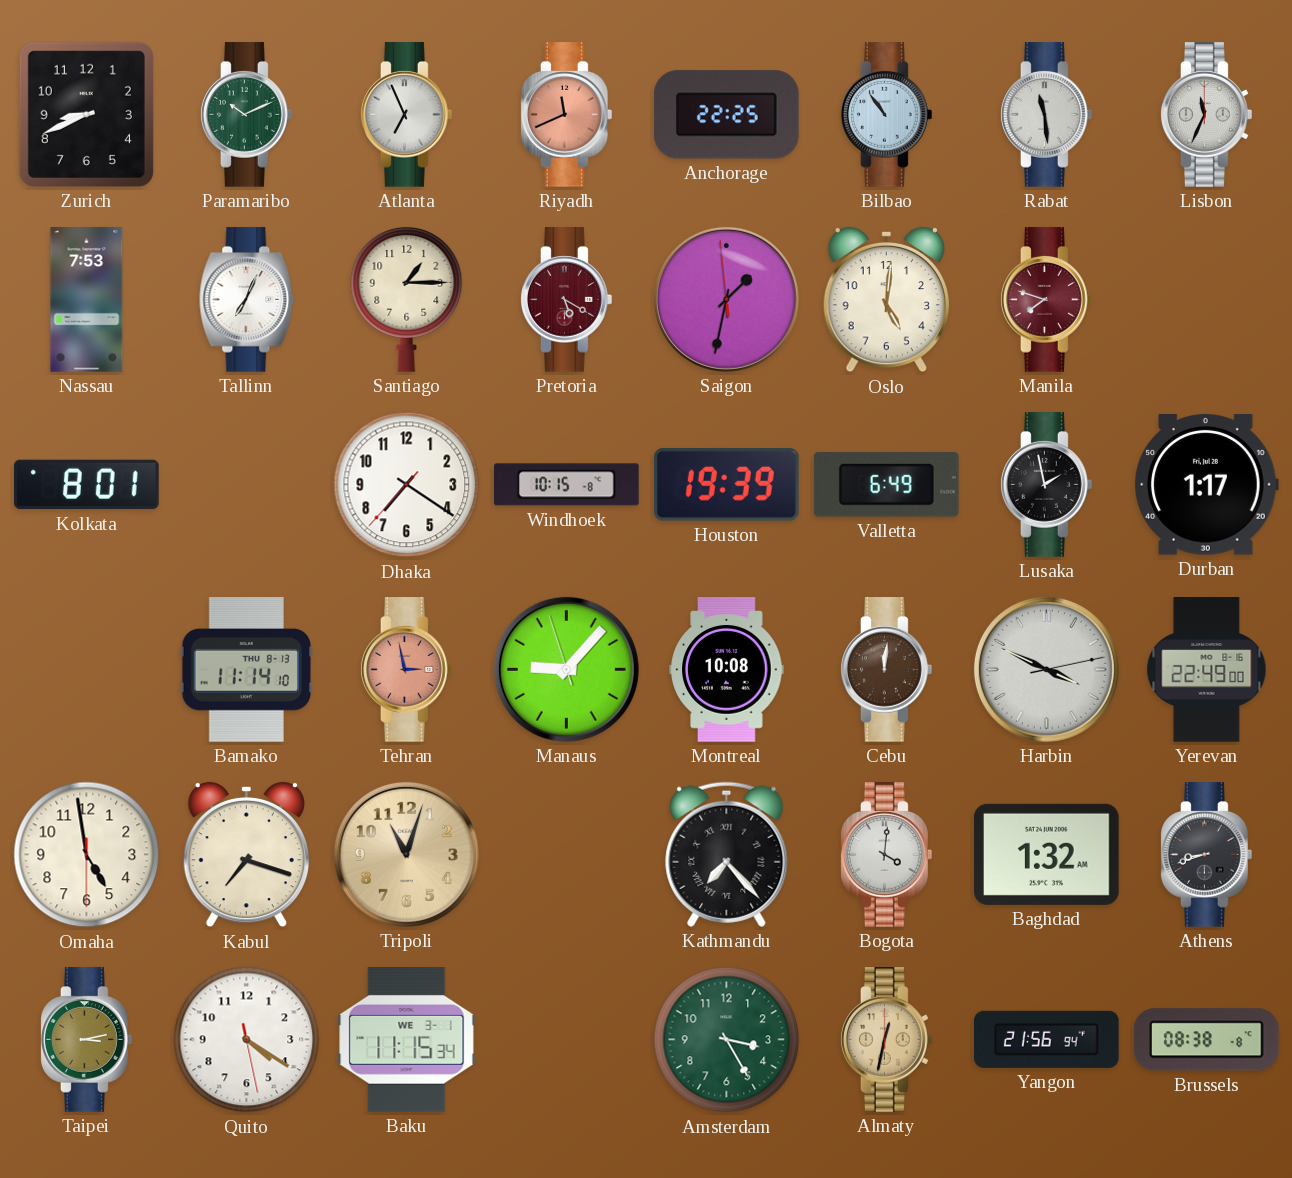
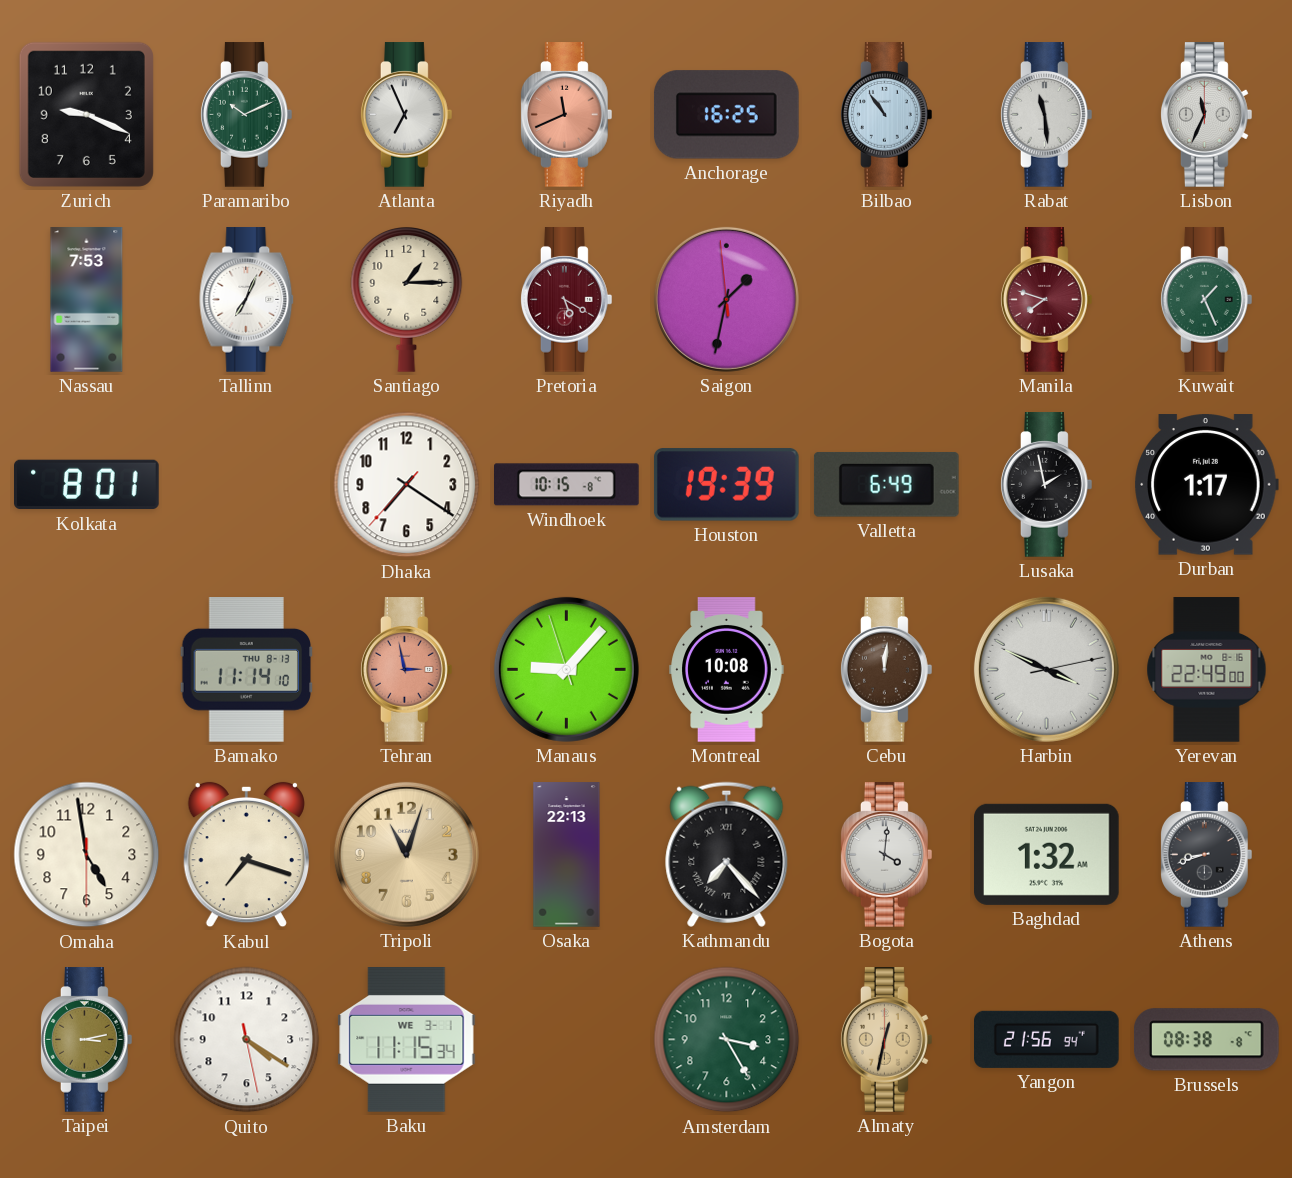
Zurich: 8:41 -> 9:19 (86, 114)
Anchorage: 22:25 -> 16:25 (726, 115)
Oslo: 5:01 -> none (886, 300)
Kuwait: none -> 1:26 (1206, 300)
Osaka: none -> 22:13 (567, 855)
